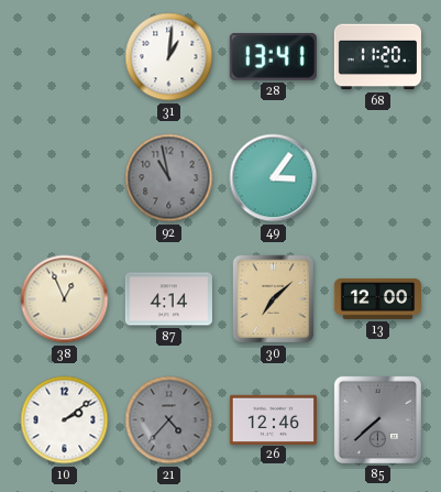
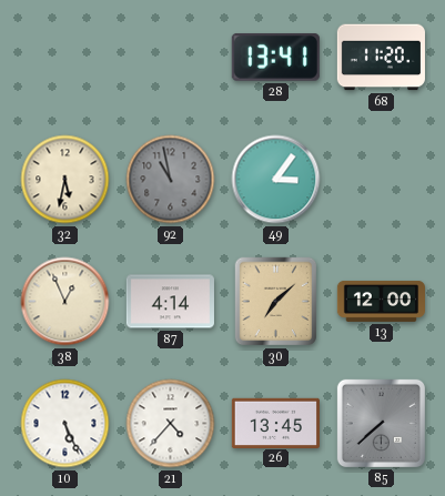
31: 1:01 -> none (169, 57)
32: none -> 5:32 (65, 180)
10: 2:09 -> 5:26 (65, 424)
21 dial: grey -> white (171, 424)
26: 12:46 -> 13:45 (275, 423)
